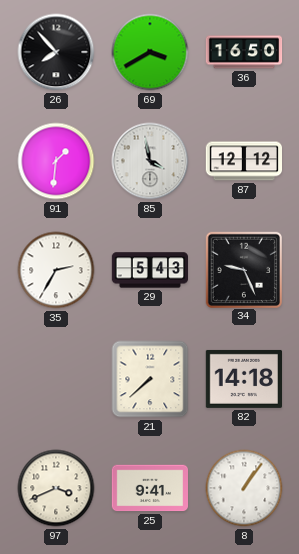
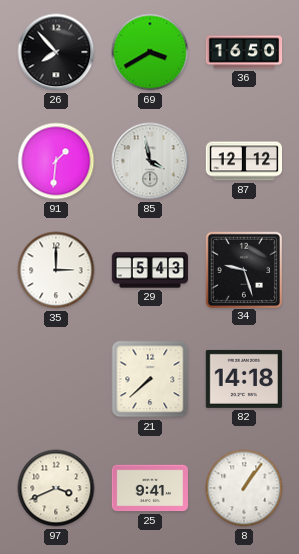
35: 2:35 -> 3:00 (56, 270)
34: 9:26 -> 9:27 (243, 269)
